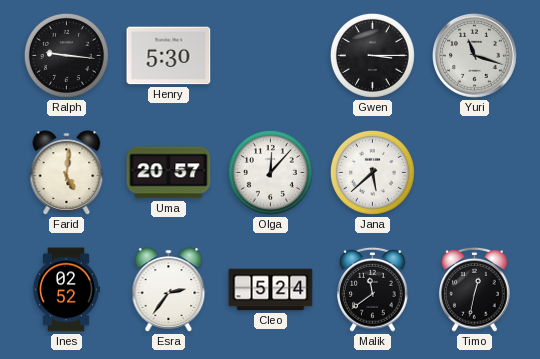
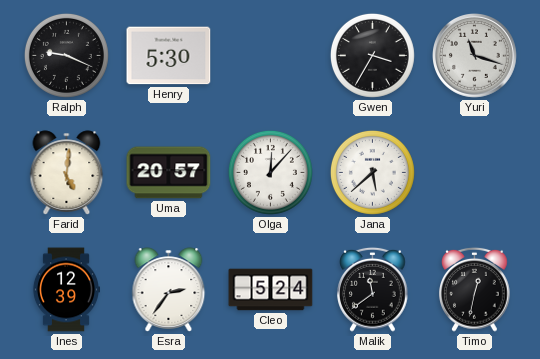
Ralph: 9:16 -> 9:19 (66, 55)
Gwen: 3:15 -> 3:35 (372, 55)
Ines: 02:52 -> 12:39 (65, 290)
